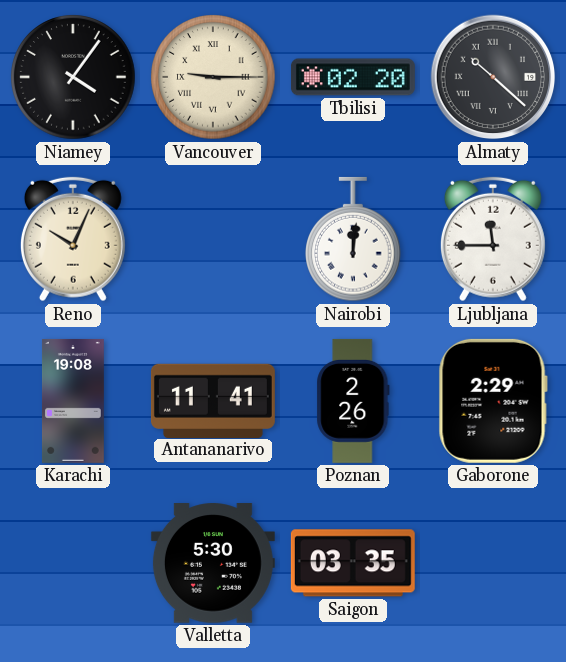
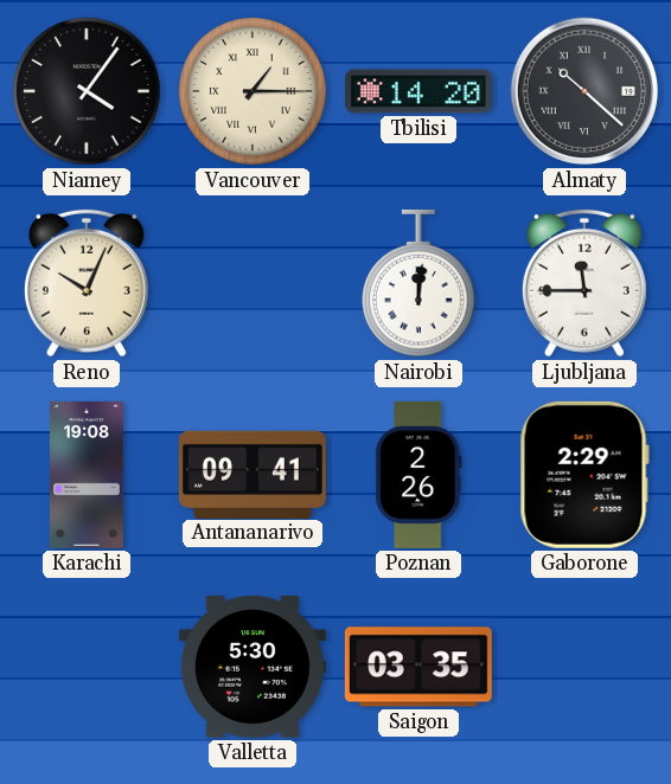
Vancouver: 9:15 -> 1:15 (253, 91)
Tbilisi: 02:20 -> 14:20 (418, 91)
Antananarivo: 11:41 -> 09:41 (253, 474)
